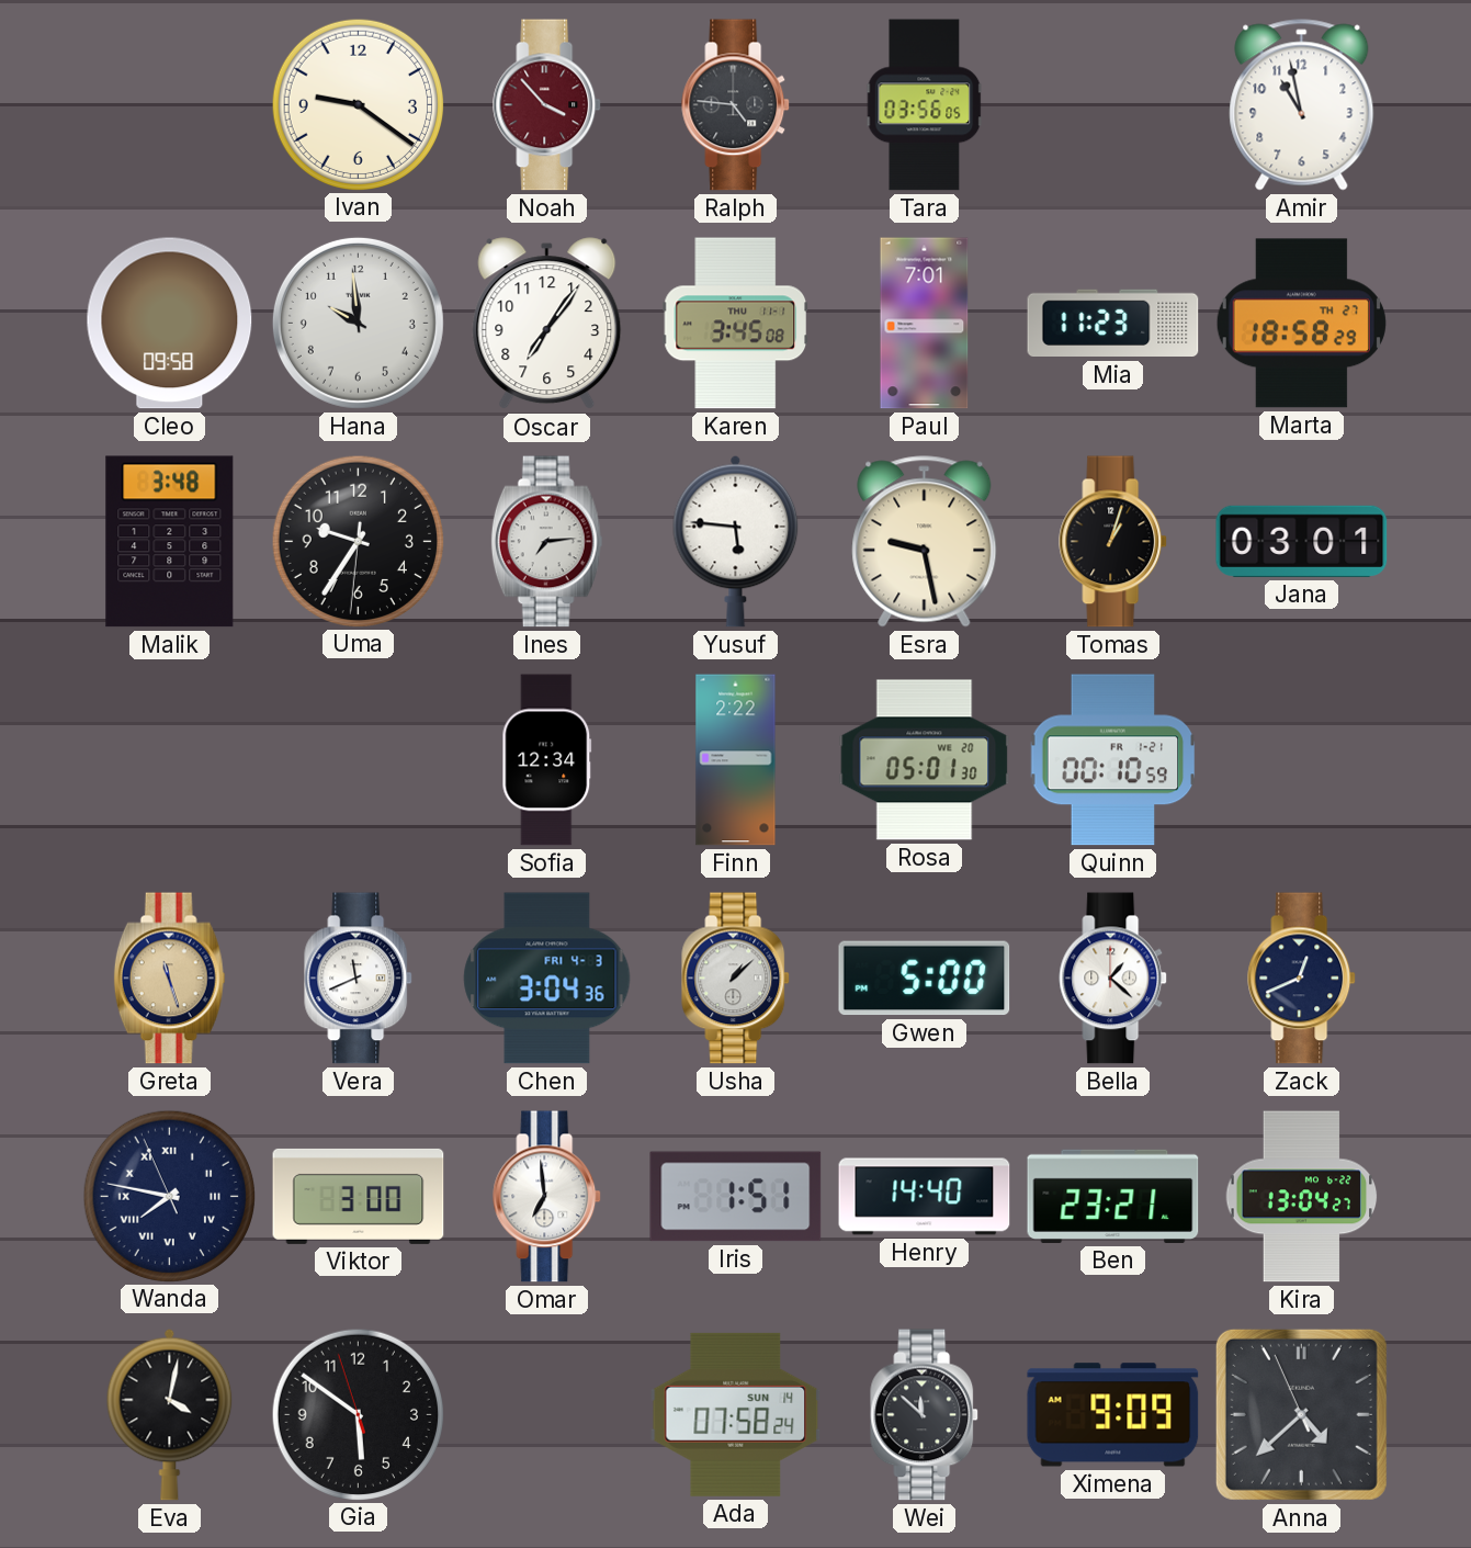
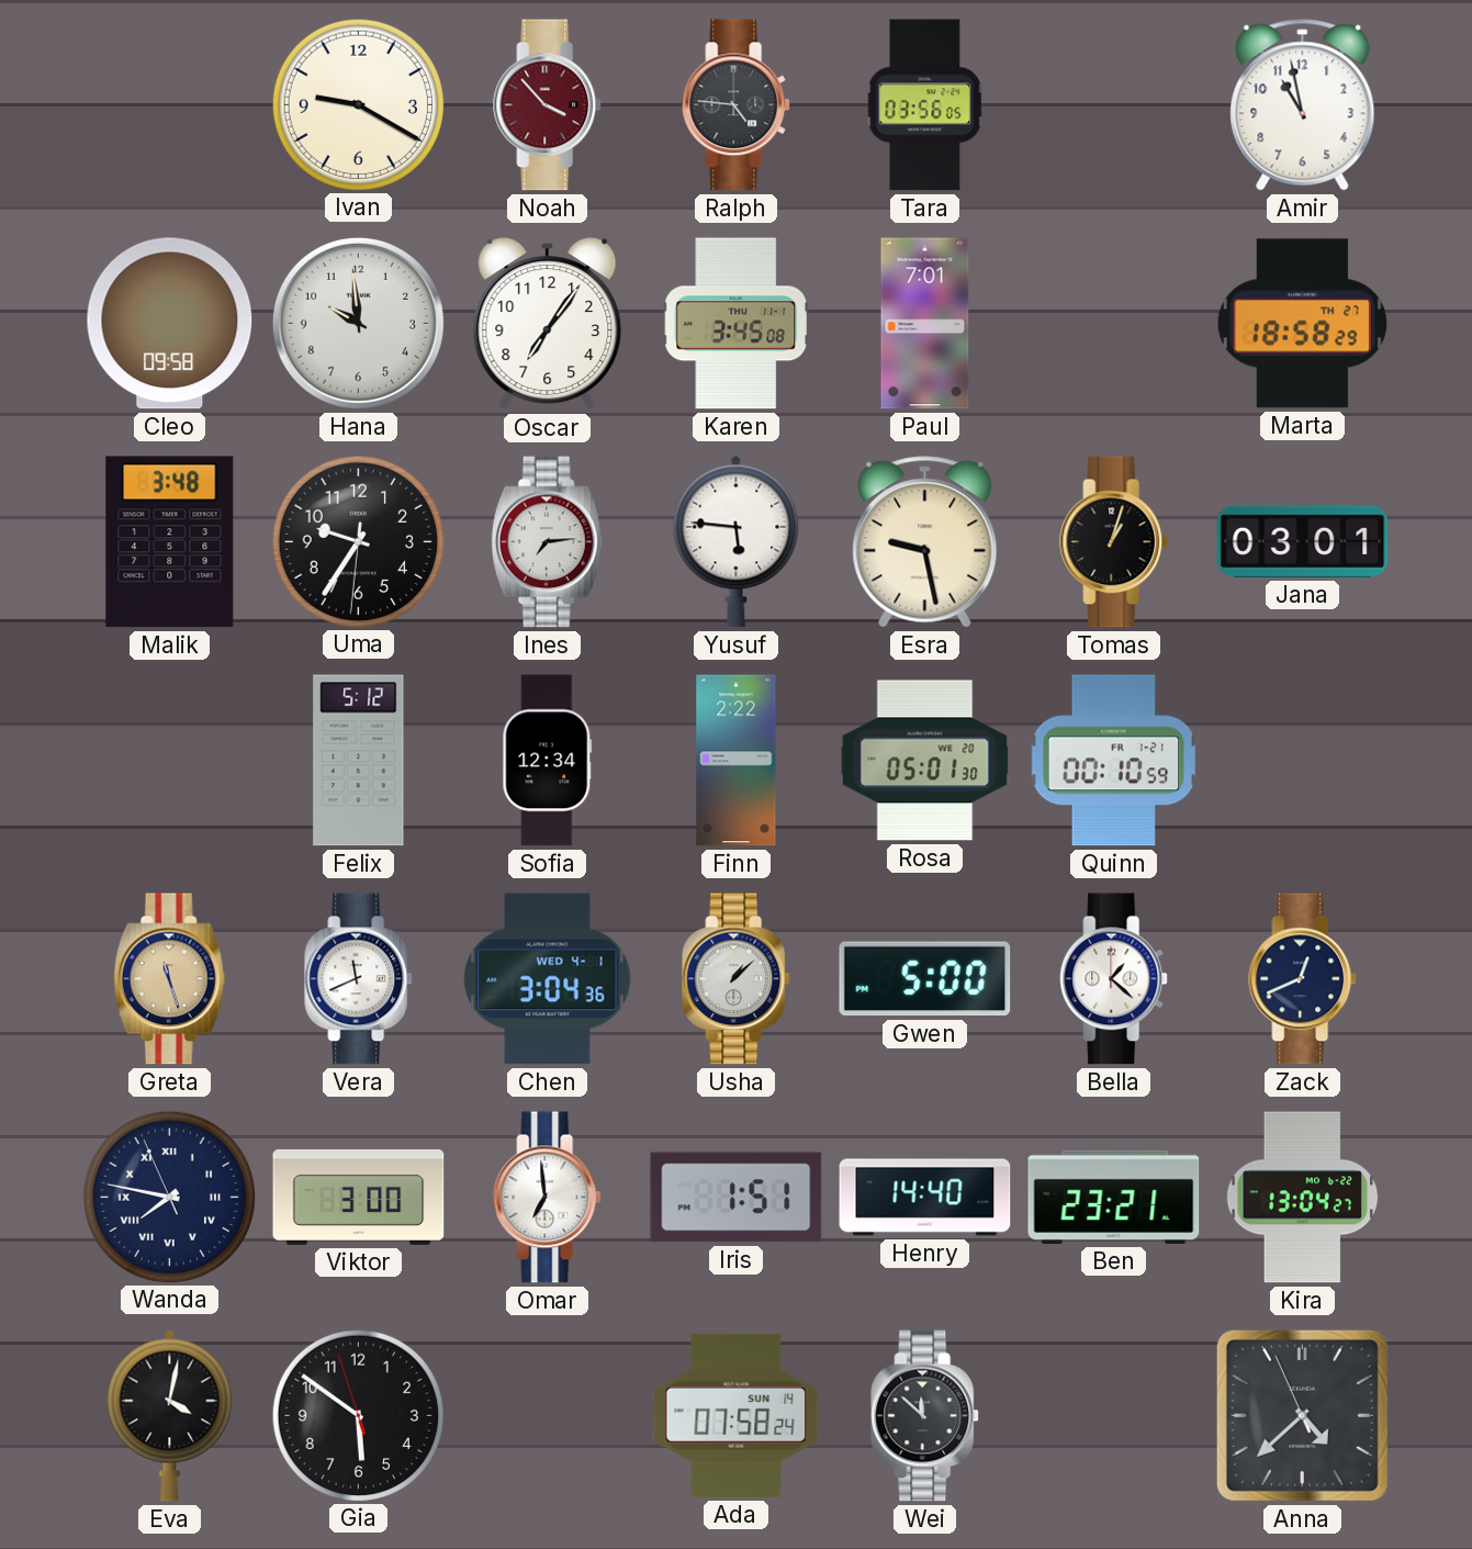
Ivan: 9:21 -> 9:20 (358, 104)
Mia: 11:23 -> none (1113, 324)
Felix: none -> 5:12 (359, 761)
Chen date: FRI 4-3 -> WED 4-1 (548, 979)
Ximena: 9:09 -> none (1113, 1415)
